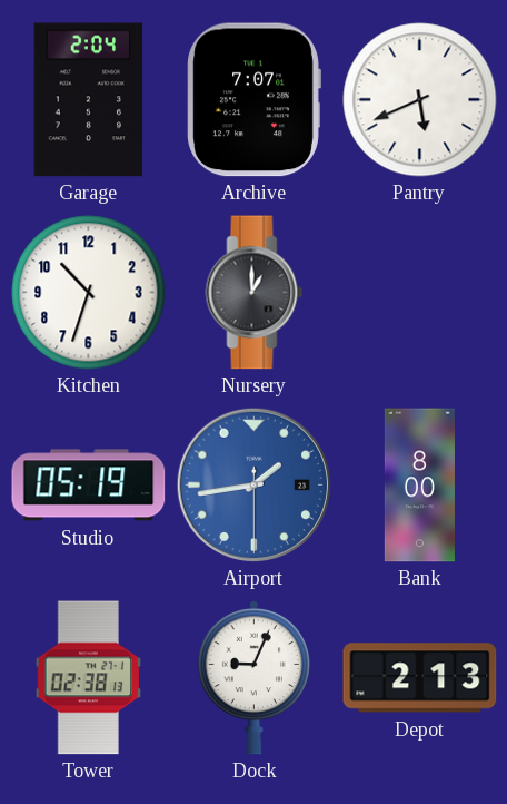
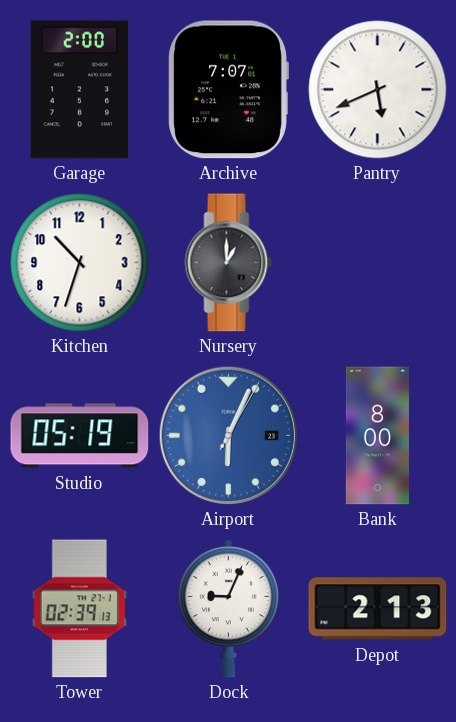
Garage: 2:04 -> 2:00 (80, 90)
Airport: 1:43 -> 6:04 (228, 435)
Tower: 02:38 -> 02:39 (79, 609)
